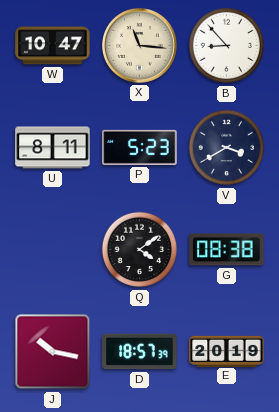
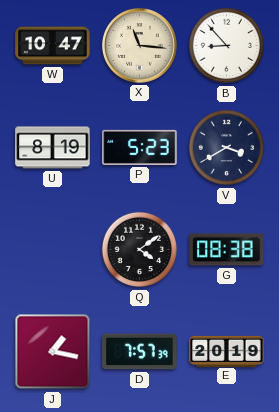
U: 8:11 -> 8:19 (53, 148)
J: 10:17 -> 1:17 (53, 352)
D: 18:57 -> 7:57 (140, 352)
